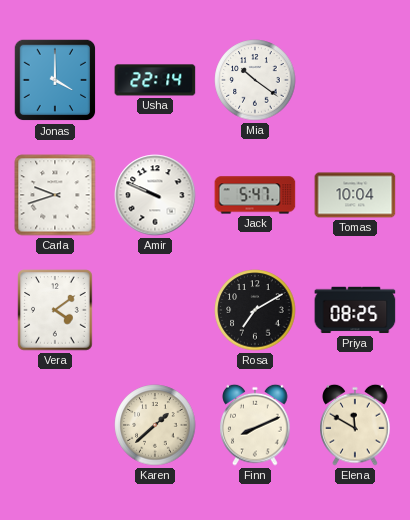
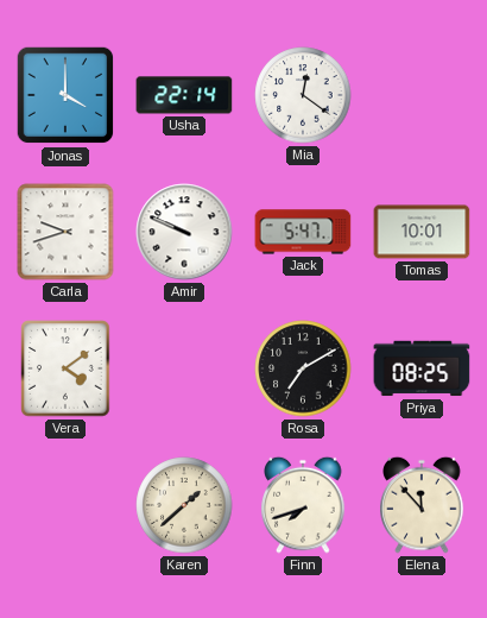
Mia: 10:21 -> 12:21 (303, 95)
Tomas: 10:04 -> 10:01 (422, 232)
Finn: 8:11 -> 7:42 (303, 505)
Elena: 11:50 -> 11:53 (422, 505)
